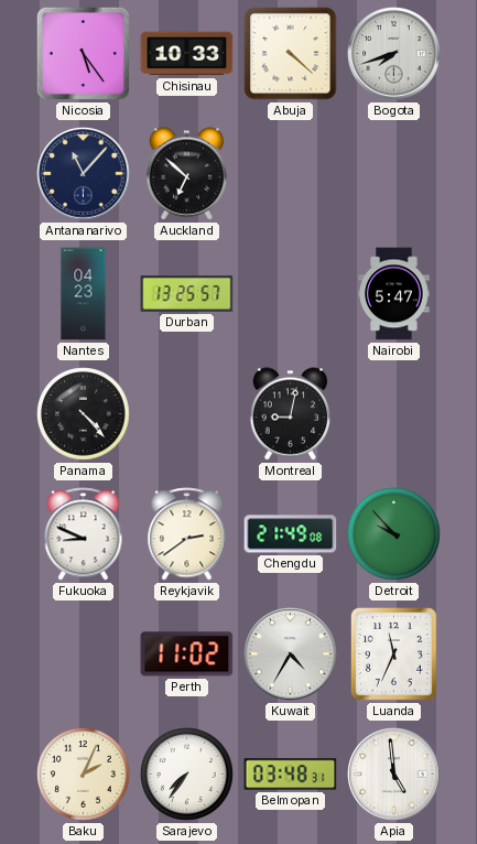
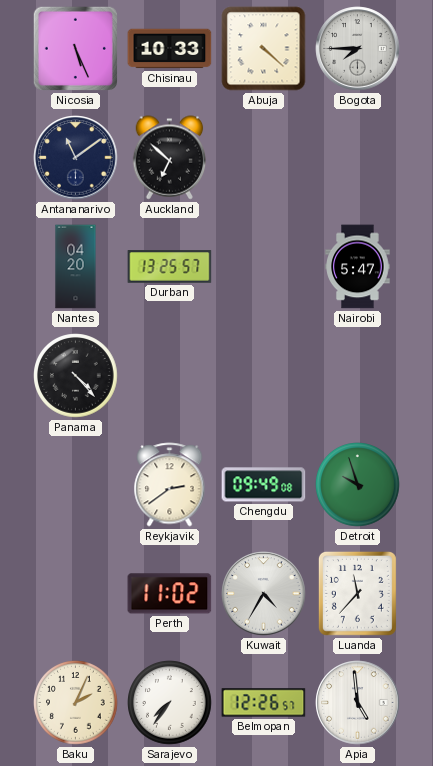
Nicosia: 5:24 -> 5:26 (75, 48)
Bogota: 7:42 -> 7:45 (358, 49)
Antananarivo: 11:07 -> 11:09 (76, 158)
Nantes: 04:23 -> 04:20 (76, 267)
Montreal: 9:02 -> none (291, 414)
Fukuoka: 8:49 -> none (84, 534)
Chengdu: 21:49 -> 09:49 (264, 485)
Detroit: 9:53 -> 9:57 (358, 485)
Luanda: 11:34 -> 11:37 (357, 593)
Belmopan: 03:48 -> 12:26 (264, 703)
